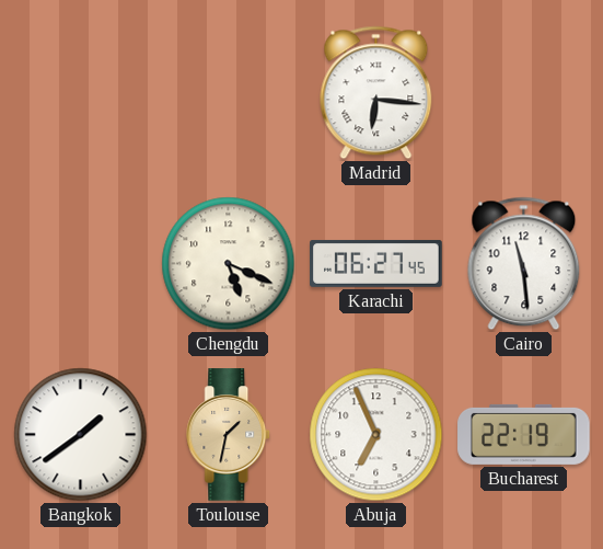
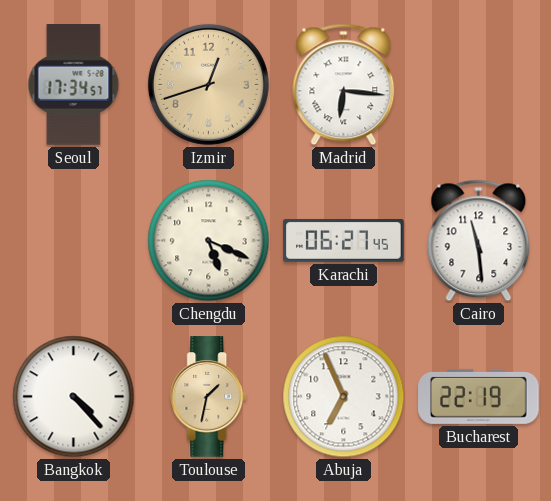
Seoul: none -> 17:34 (74, 85)
Izmir: none -> 12:42 (208, 84)
Bangkok: 1:39 -> 4:23 (74, 397)
